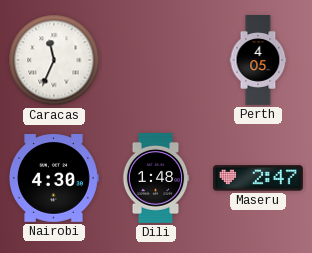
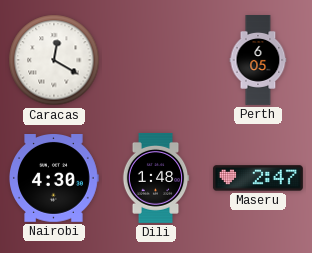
Caracas: 11:34 -> 12:20 (54, 60)
Perth: 4:05 -> 6:05 (258, 61)
